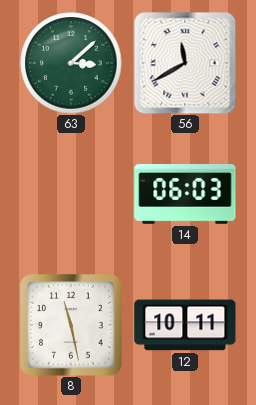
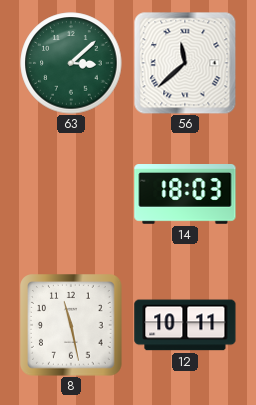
56: 11:40 -> 11:38 (185, 63)
14: 06:03 -> 18:03 (185, 195)
